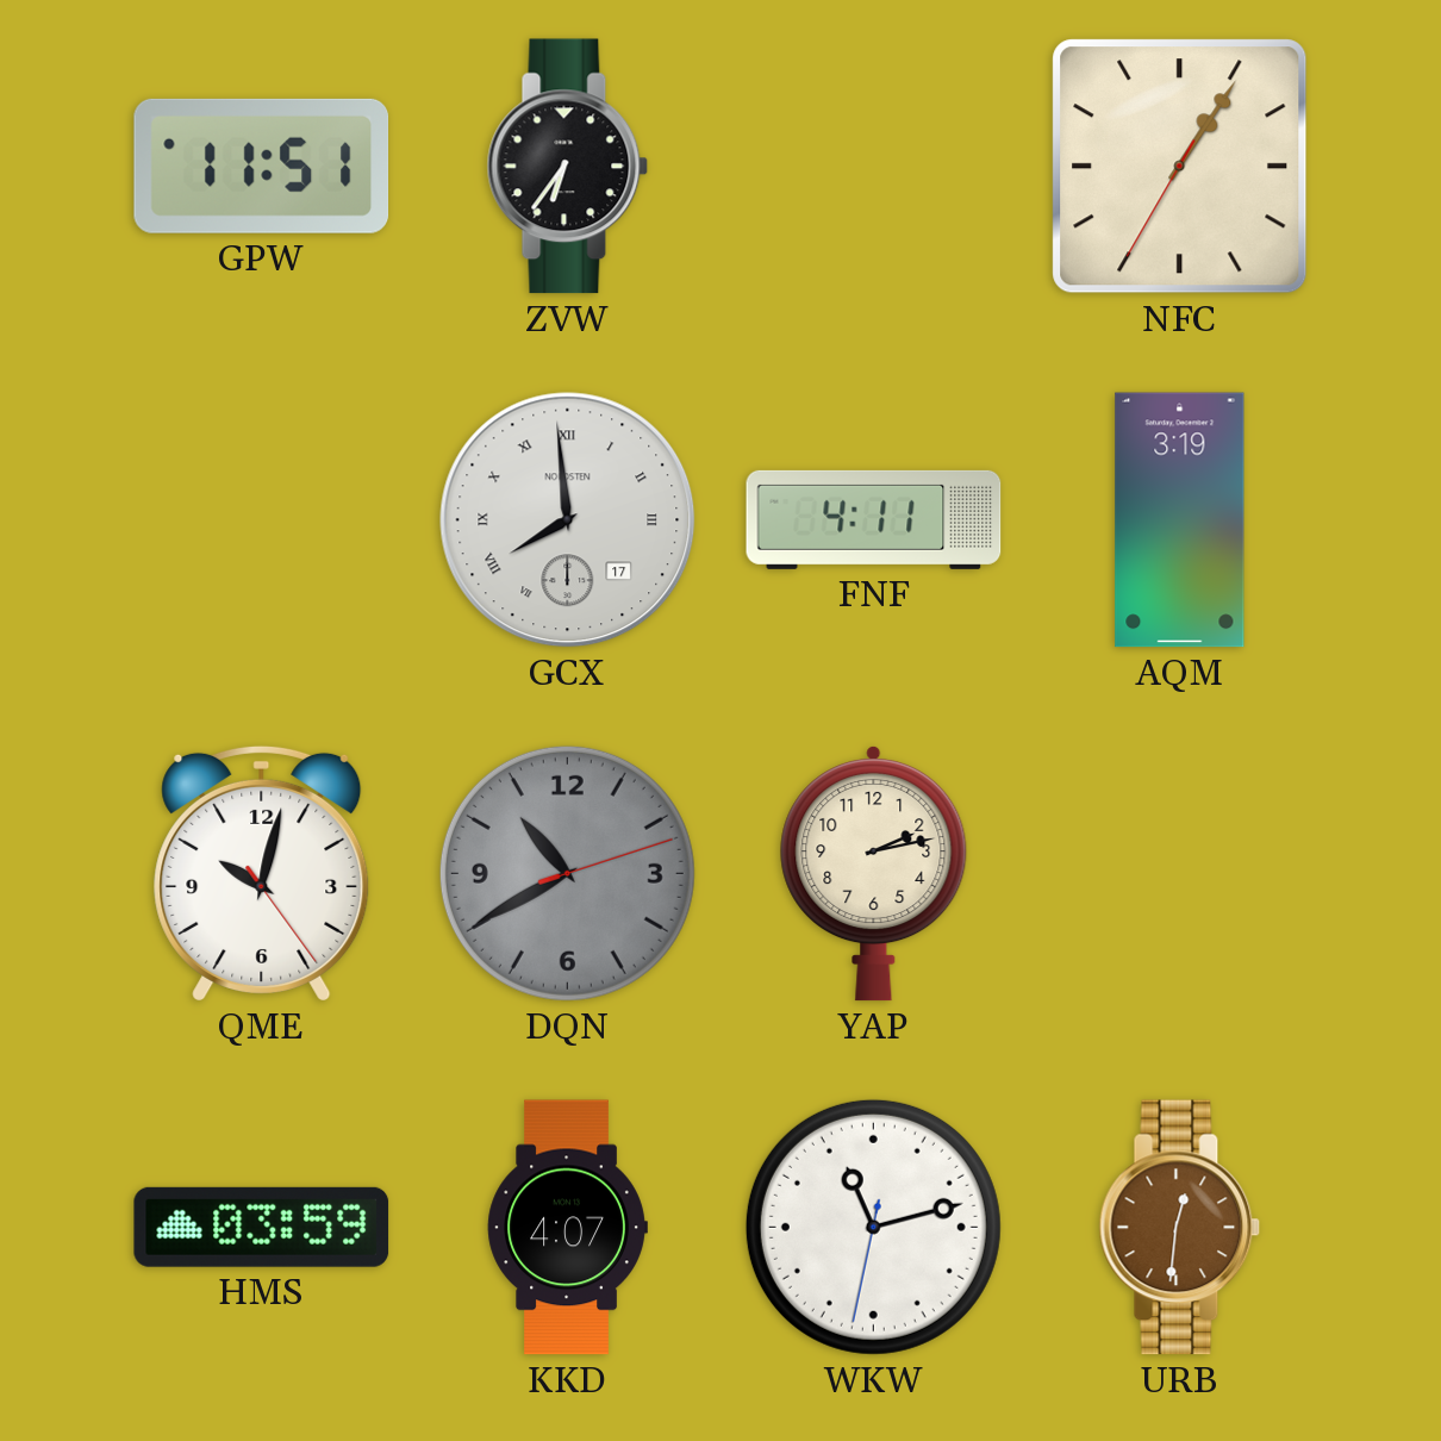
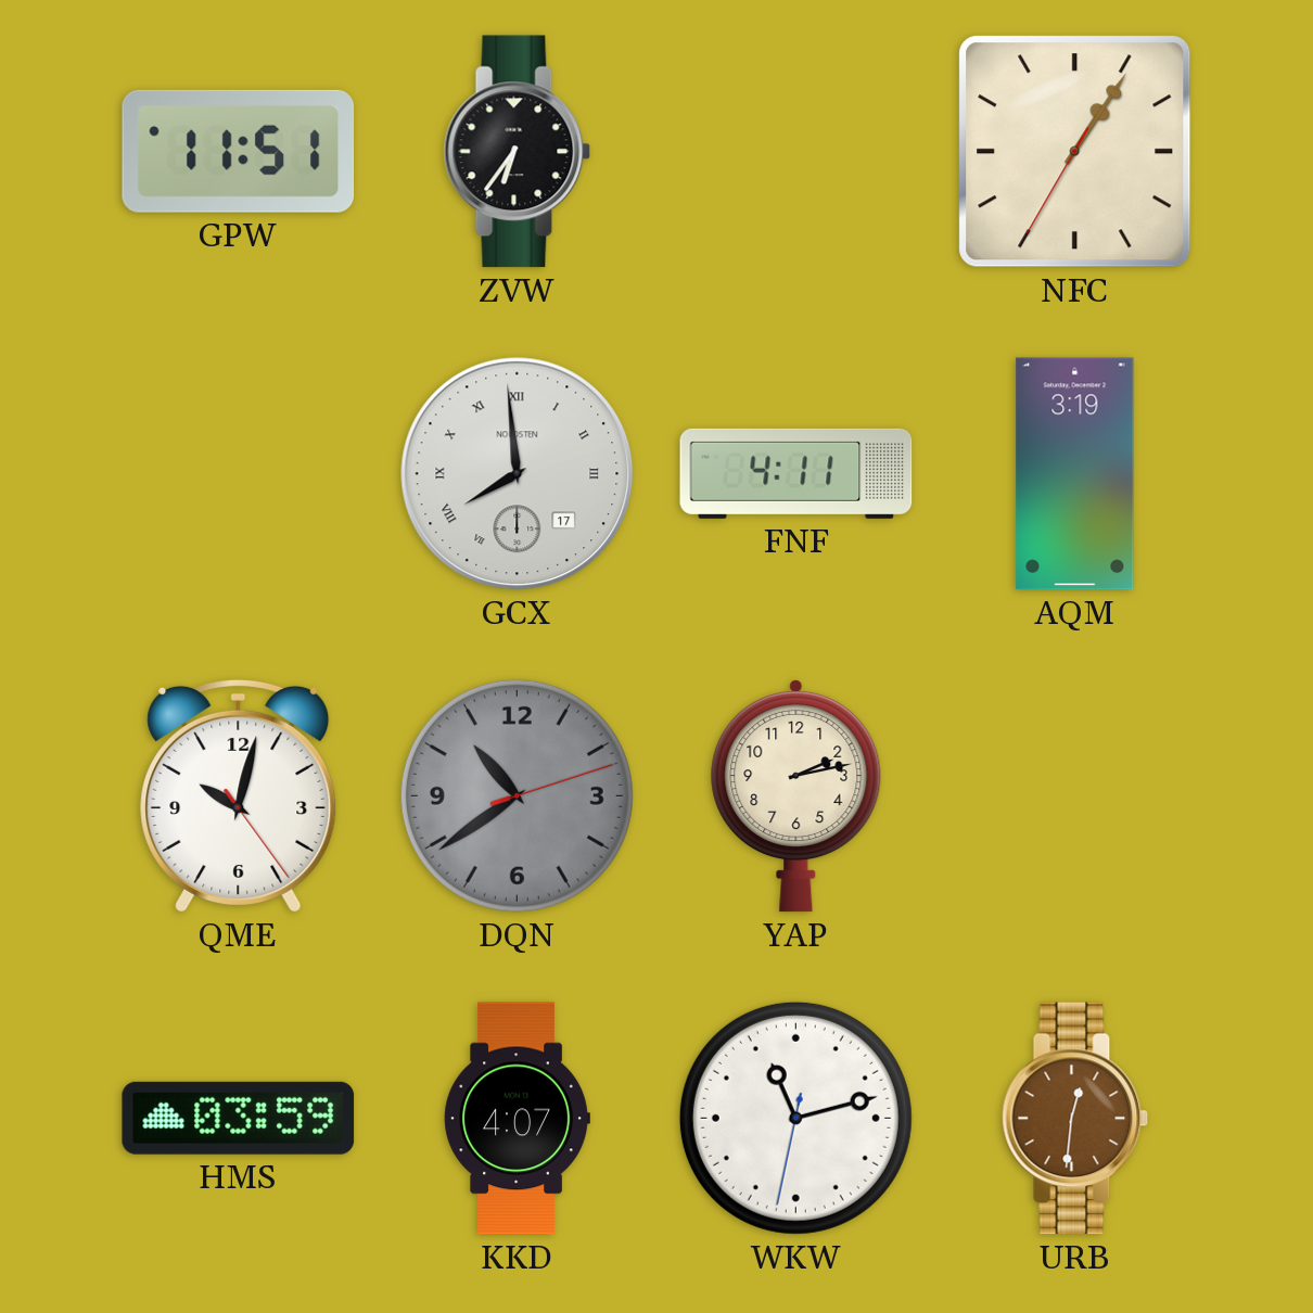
DQN: 10:40 -> 10:39 (517, 795)
